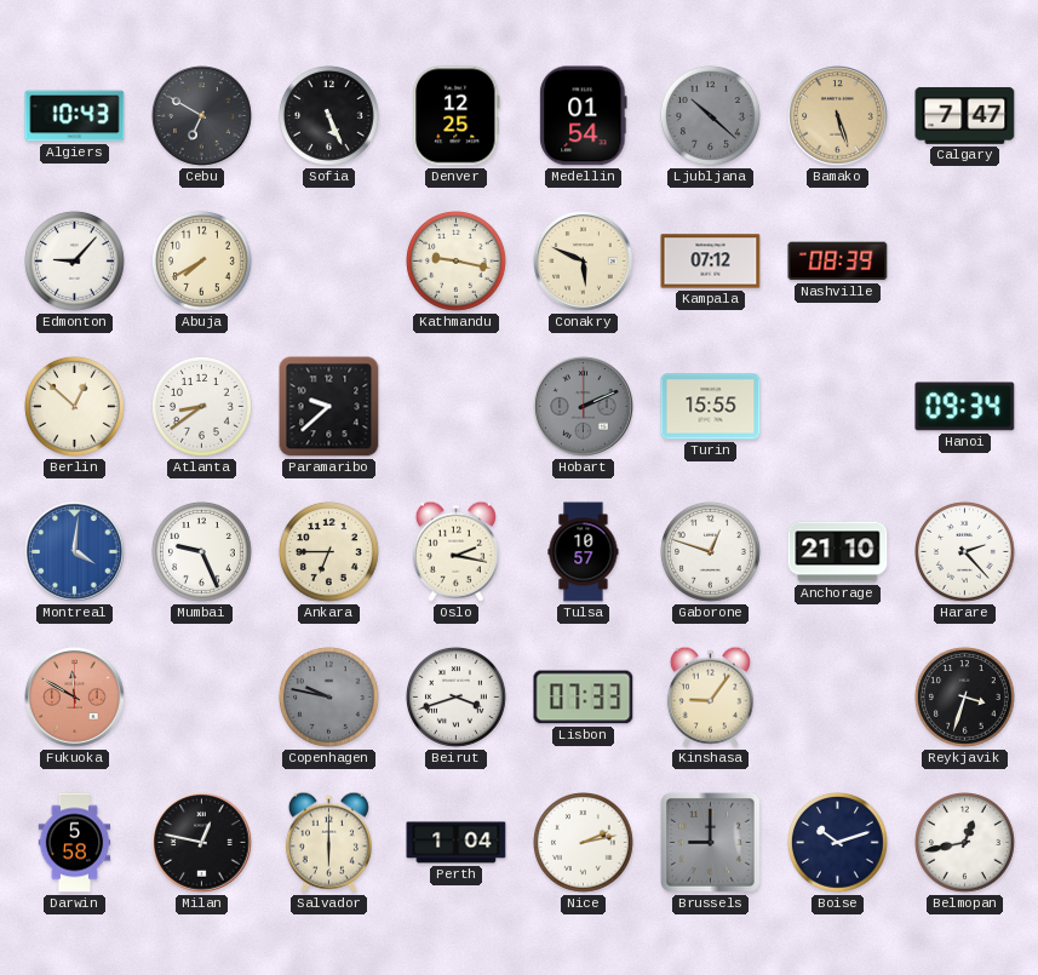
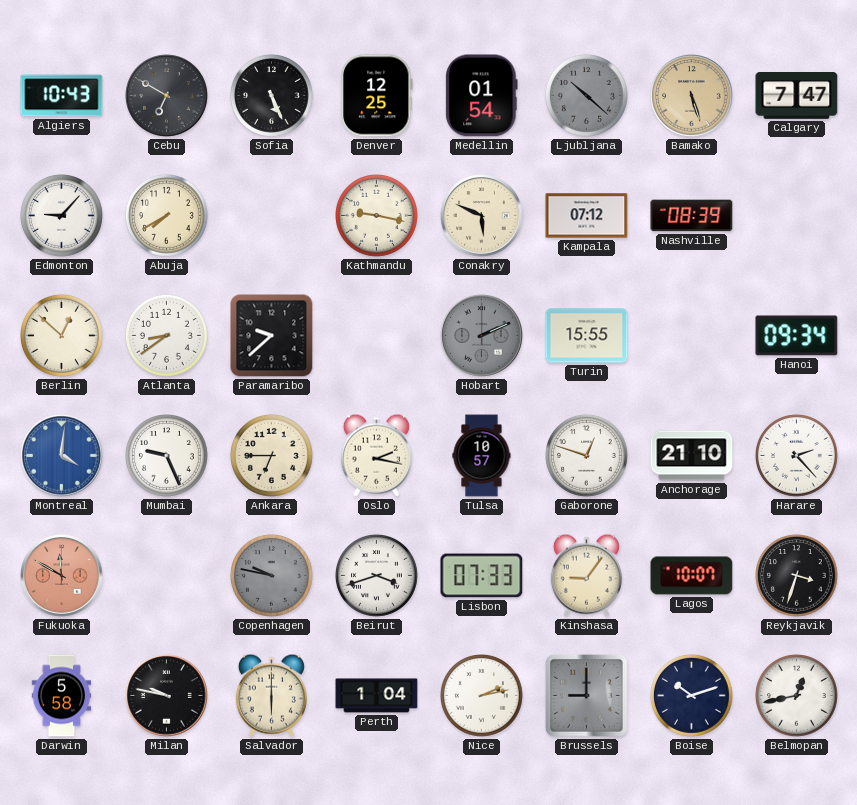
Lagos: none -> 10:07 (692, 576)
Milan: 12:47 -> 9:47 (167, 696)
